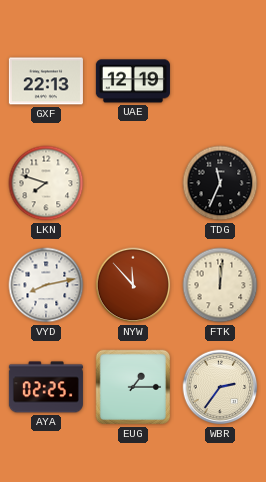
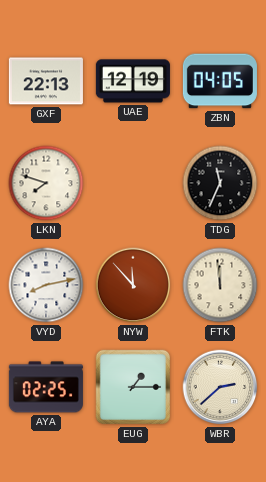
ZBN: none -> 04:05 (220, 81)
FTK: 12:01 -> 11:59 (220, 285)
WBR: 2:36 -> 2:38 (220, 387)
